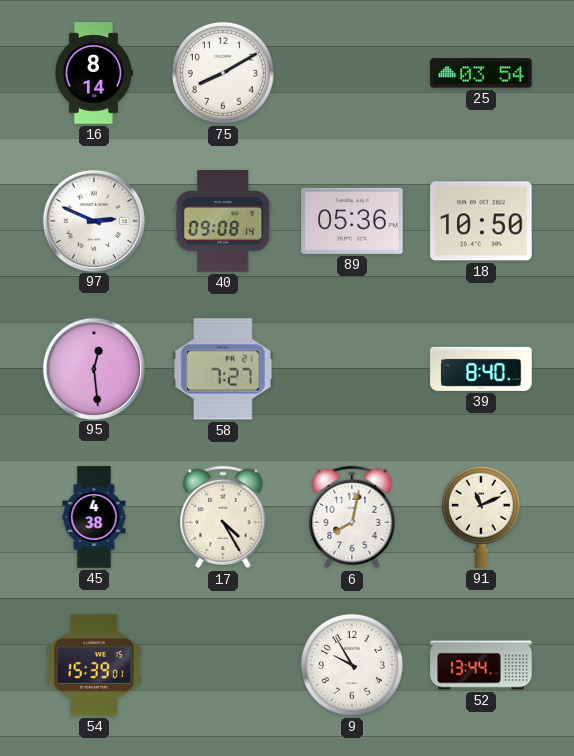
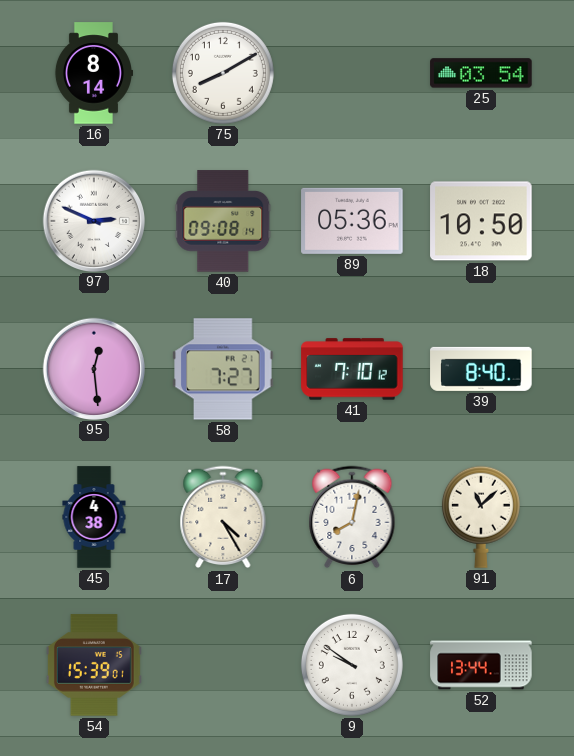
41: none -> 7:10 (352, 369)
91: 11:11 -> 11:08 (481, 517)
9: 9:55 -> 9:51 (352, 665)
